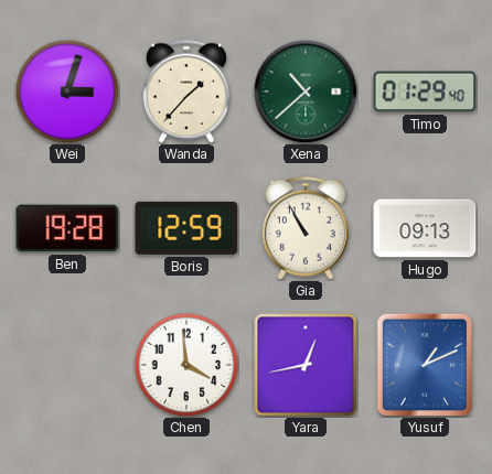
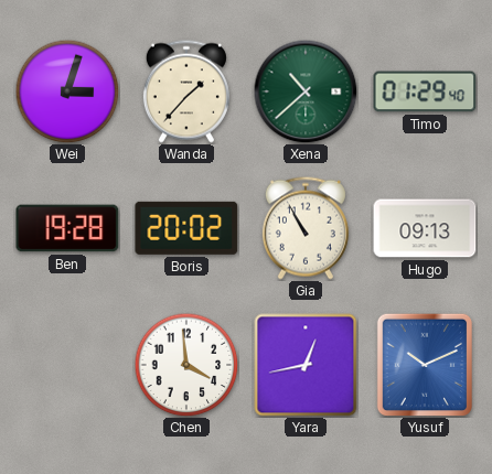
Boris: 12:59 -> 20:02 (186, 228)
Yusuf: 1:11 -> 10:11 (424, 364)
